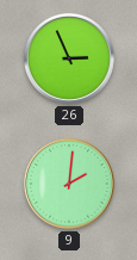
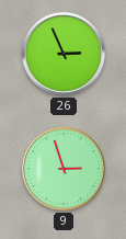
9: 2:01 -> 2:57 (64, 169)
